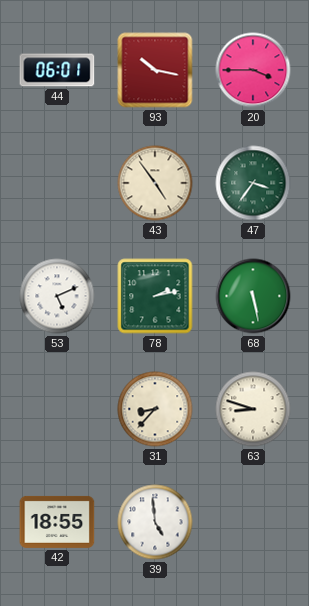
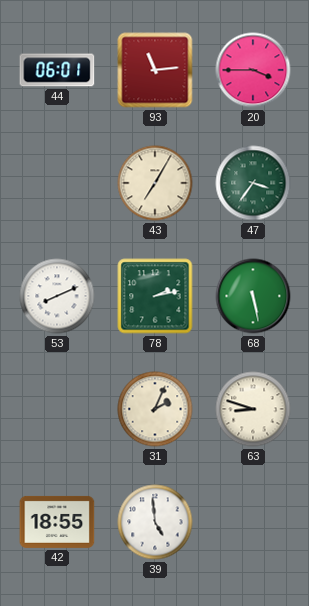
93: 10:17 -> 11:14 (155, 70)
43: 4:54 -> 7:05 (155, 183)
53: 5:11 -> 8:11 (57, 296)
31: 8:37 -> 2:04 (155, 409)
